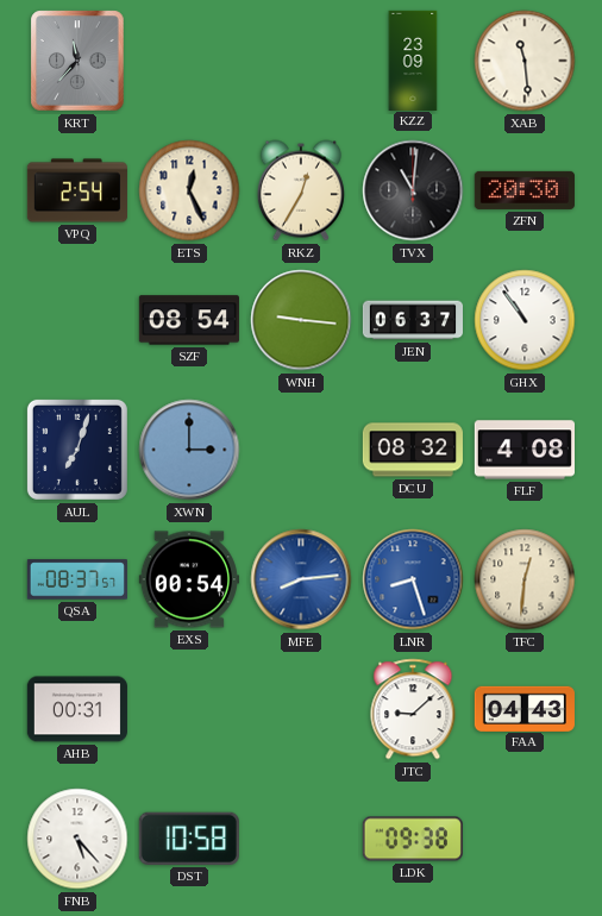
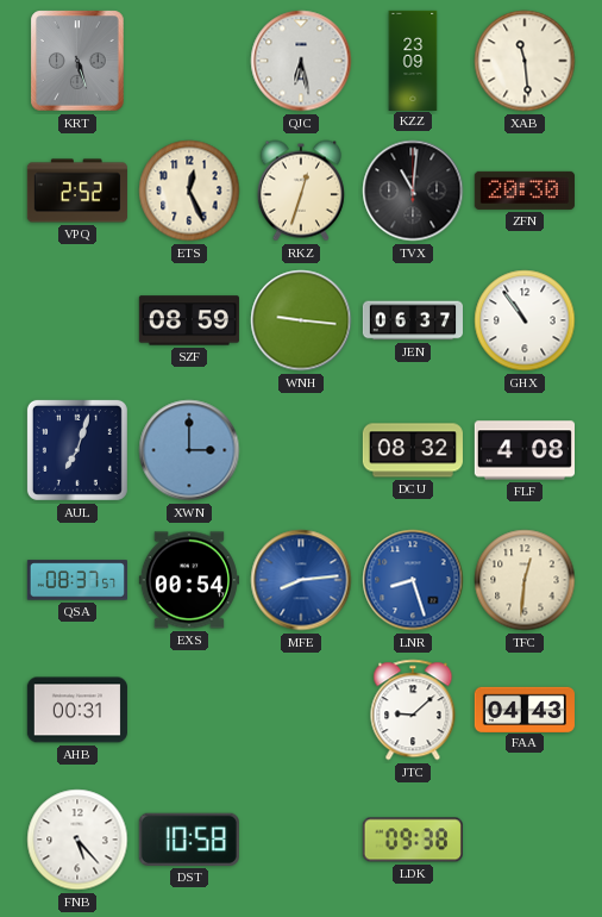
KRT: 11:37 -> 5:27 (77, 61)
QJC: none -> 6:28 (301, 61)
VPQ: 2:54 -> 2:52 (77, 191)
RKZ: 12:35 -> 12:33 (301, 191)
SZF: 08:54 -> 08:59 (189, 320)
